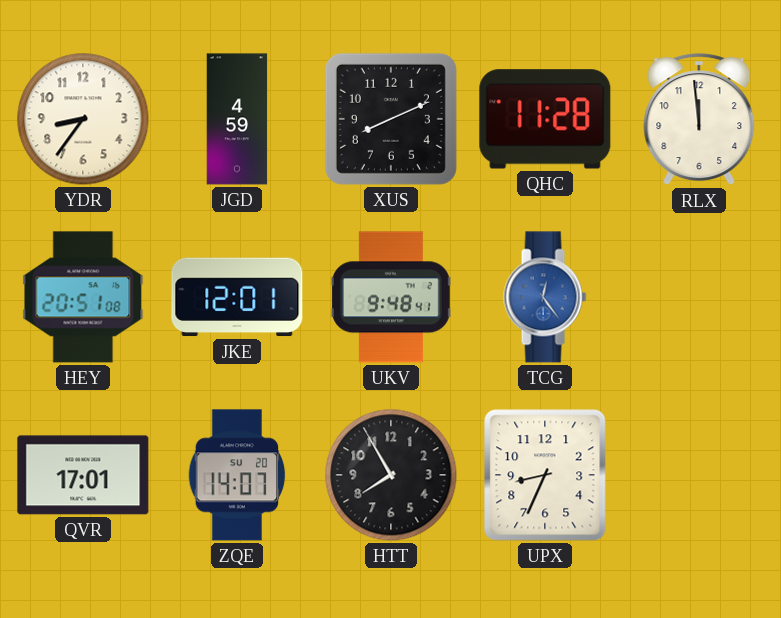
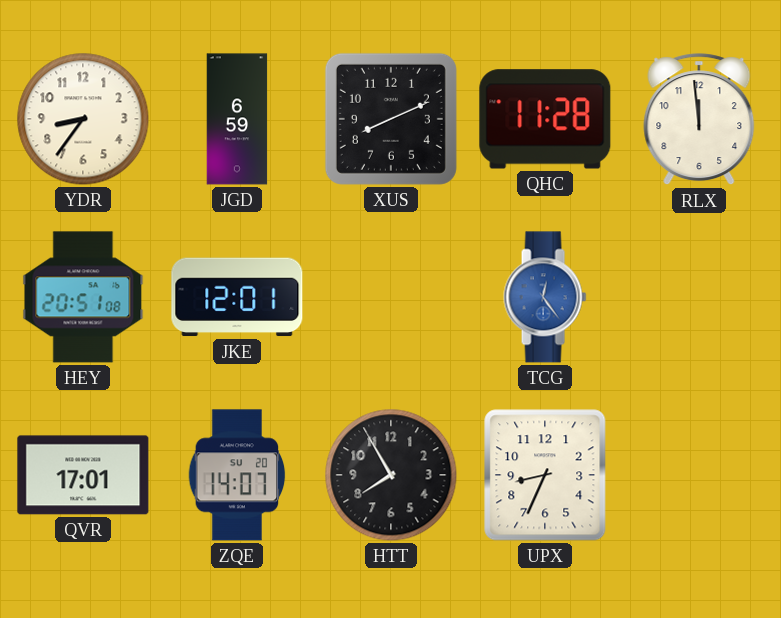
JGD: 4:59 -> 6:59 (237, 119)
UKV: 9:48 -> none (391, 297)
